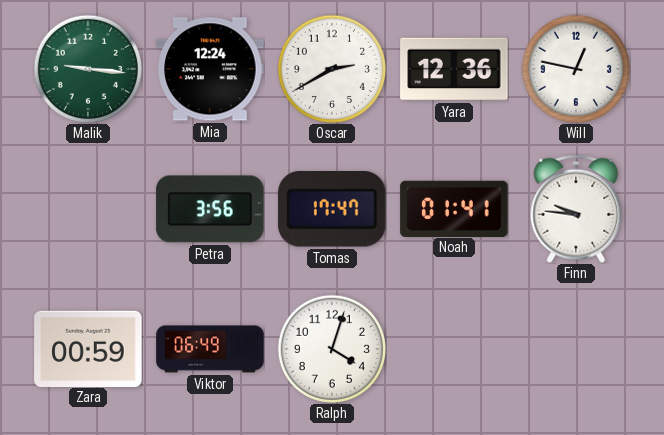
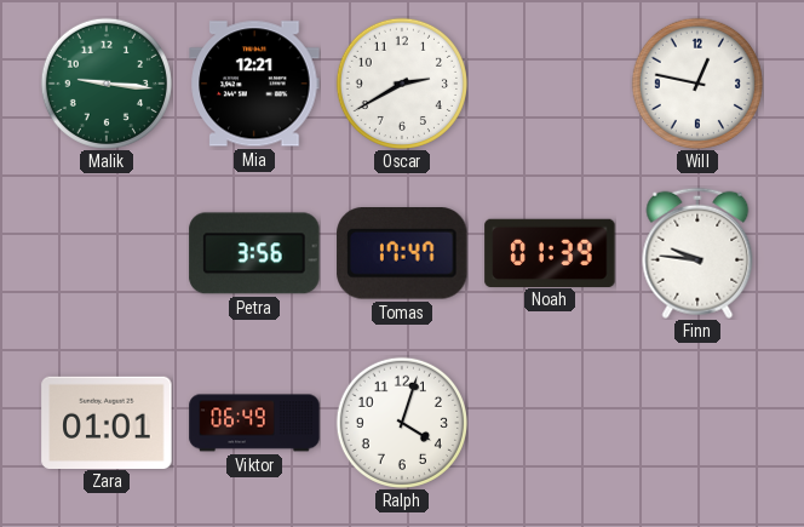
Mia: 12:24 -> 12:21 (254, 84)
Yara: 12:36 -> none (454, 69)
Noah: 01:41 -> 01:39 (550, 252)
Zara: 00:59 -> 01:01 (107, 422)
